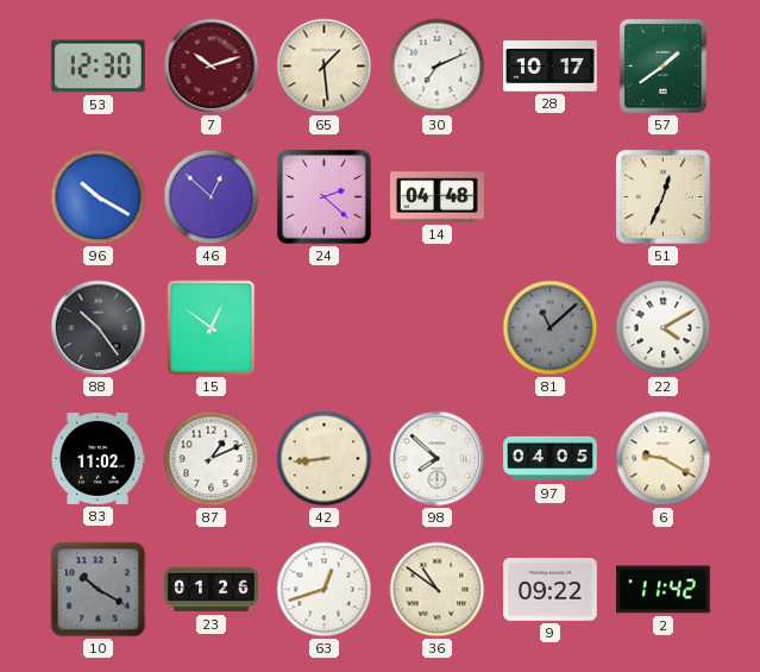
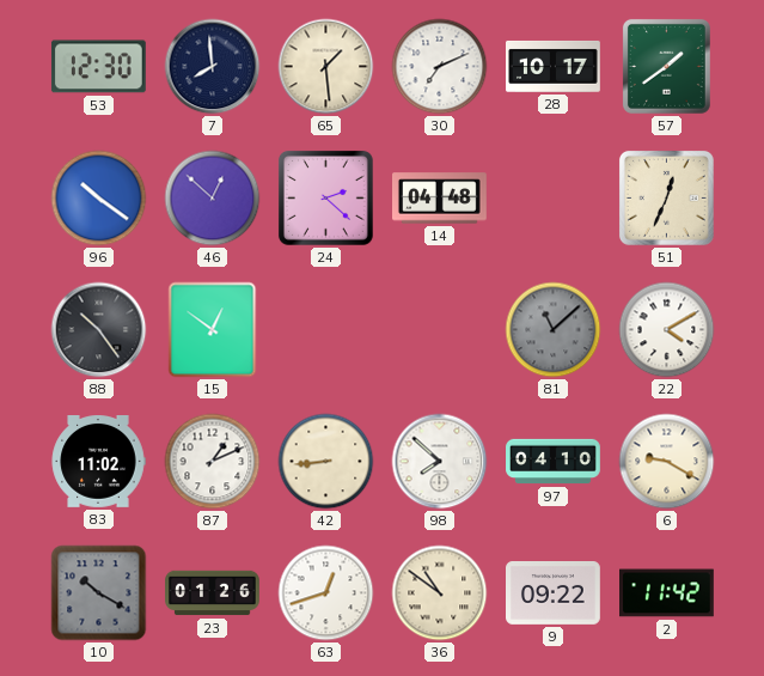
7: 10:12 -> 7:59 (213, 67)
7 dial: burgundy -> navy (213, 67)
96: 10:20 -> 10:21 (99, 199)
97: 04:05 -> 04:10 (554, 462)
